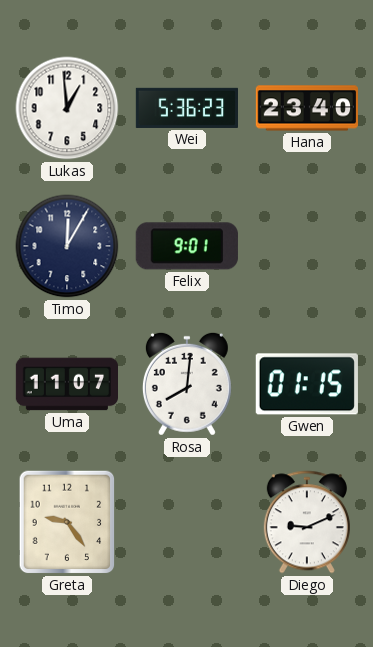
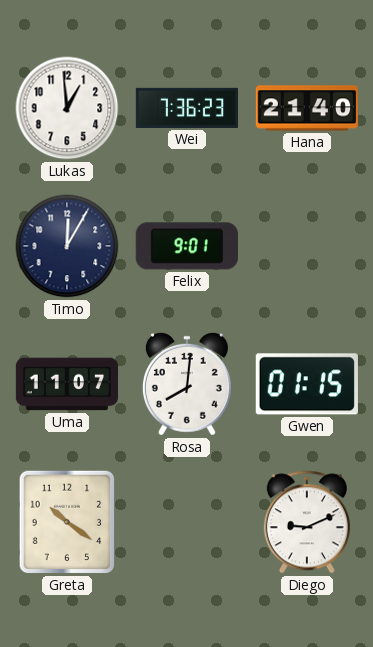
Wei: 5:36 -> 7:36 (186, 108)
Hana: 23:40 -> 21:40 (306, 108)
Greta: 9:24 -> 10:21 (67, 522)
